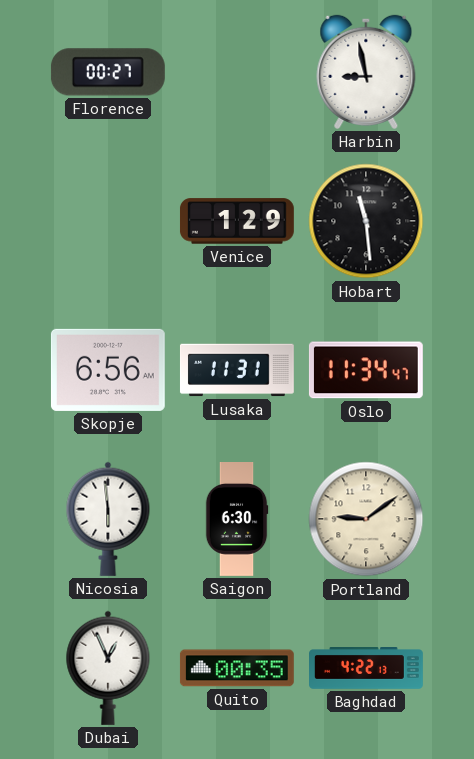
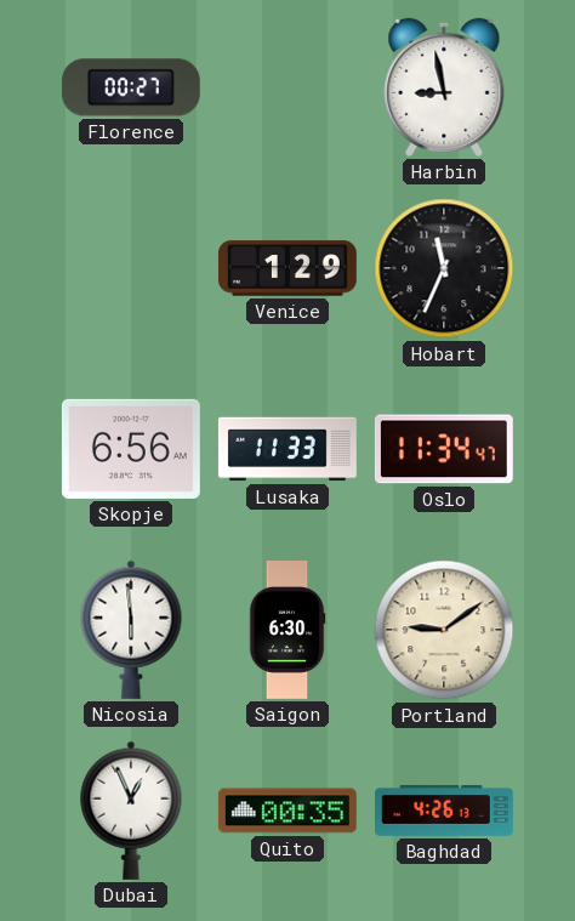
Hobart: 11:29 -> 11:34 (444, 268)
Lusaka: 11:31 -> 11:33 (287, 449)
Baghdad: 4:22 -> 4:26 (445, 811)
